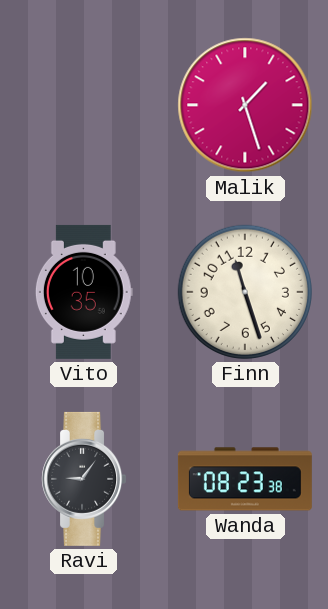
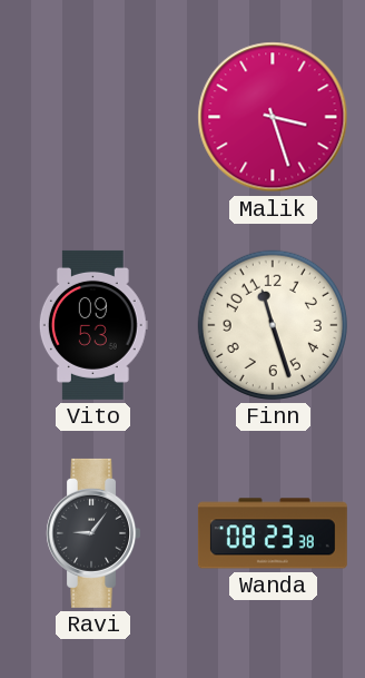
Malik: 1:27 -> 3:27 (273, 117)
Vito: 10:35 -> 09:53 (93, 325)
